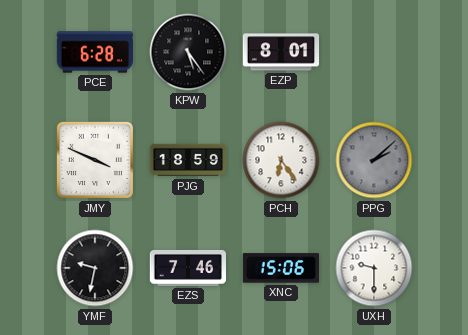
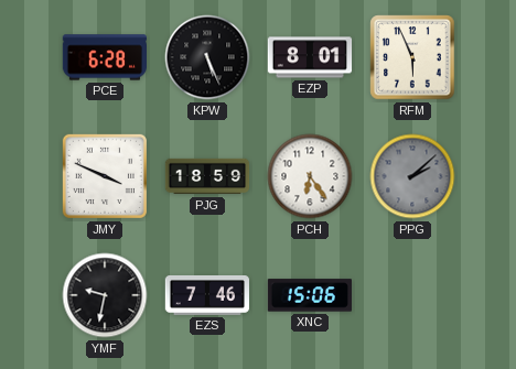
KPW: 5:24 -> 5:26 (207, 57)
RFM: none -> 5:56 (412, 57)
UXH: 9:30 -> none (374, 268)
